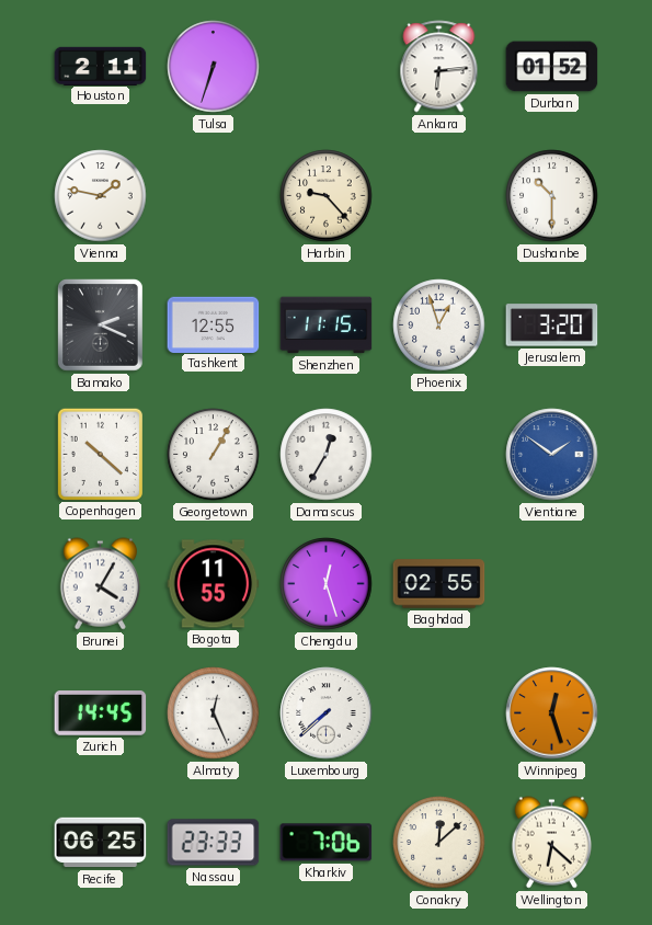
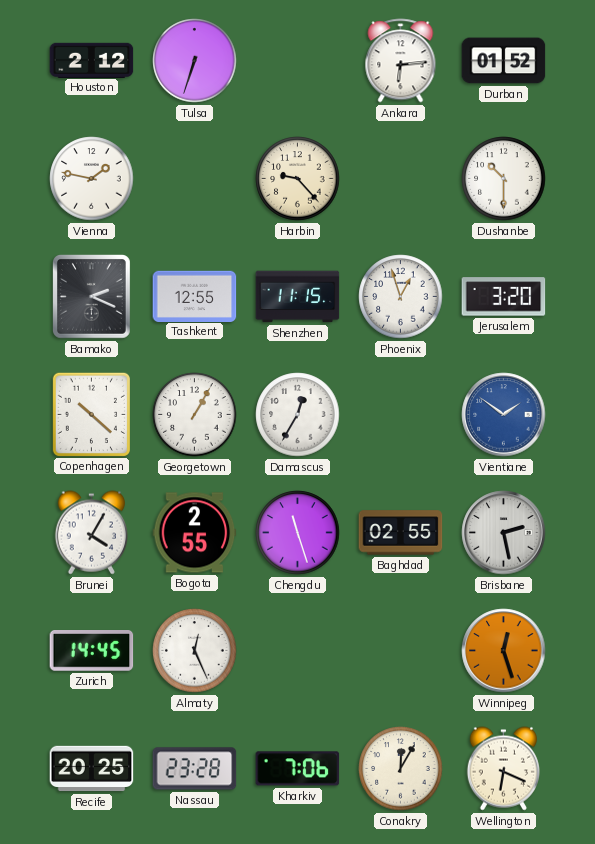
Houston: 2:11 -> 2:12 (92, 60)
Bogota: 11:55 -> 2:55 (195, 533)
Chengdu: 12:27 -> 11:27 (298, 533)
Brisbane: none -> 2:28 (504, 533)
Luxembourg: 7:38 -> none (327, 713)
Recife: 06:25 -> 20:25 (92, 769)
Nassau: 23:33 -> 23:28 (195, 769)
Conakry: 12:08 -> 12:05 (401, 769)
Wellington: 6:22 -> 6:19 (503, 769)
